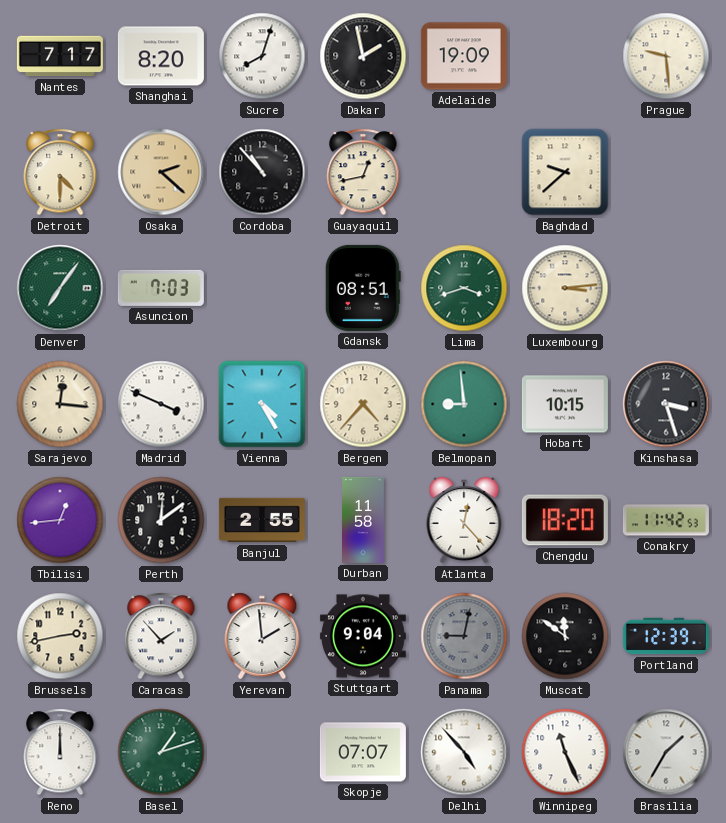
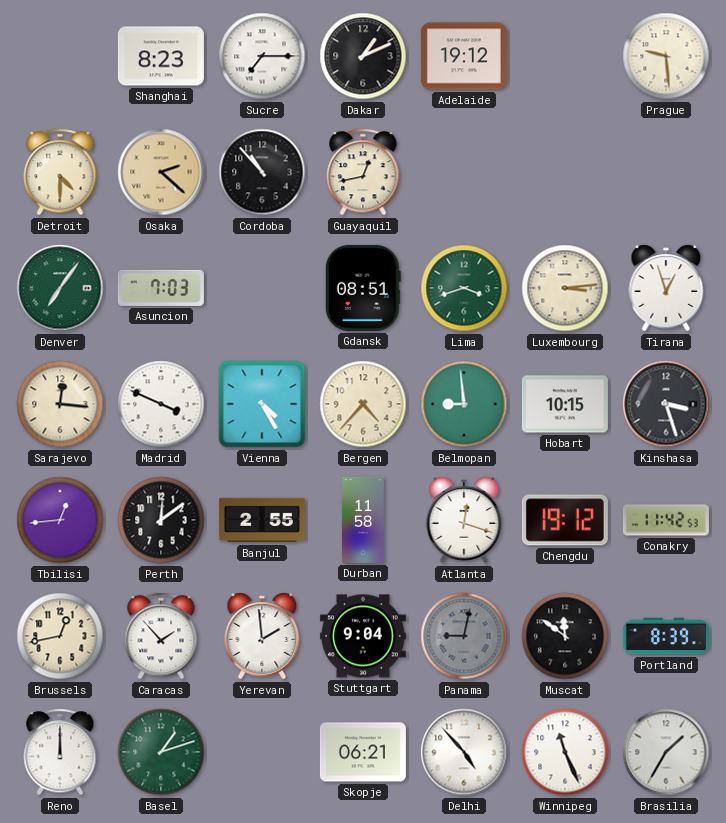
Nantes: 7:17 -> none (60, 56)
Shanghai: 8:20 -> 8:23 (161, 56)
Sucre: 8:03 -> 7:15 (262, 56)
Dakar: 1:58 -> 1:11 (363, 56)
Adelaide: 19:09 -> 19:12 (464, 56)
Baghdad: 9:38 -> none (565, 172)
Tirana: none -> 12:57 (666, 288)
Atlanta: 12:23 -> 12:18 (464, 520)
Chengdu: 18:20 -> 19:12 (565, 520)
Brussels: 2:43 -> 12:43 (60, 636)
Portland: 12:39 -> 8:39 (666, 636)
Skopje: 07:07 -> 06:21 (363, 752)
